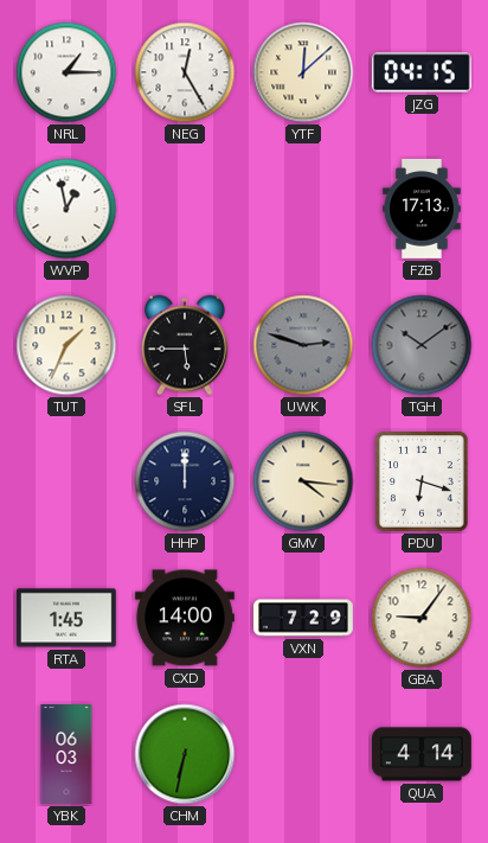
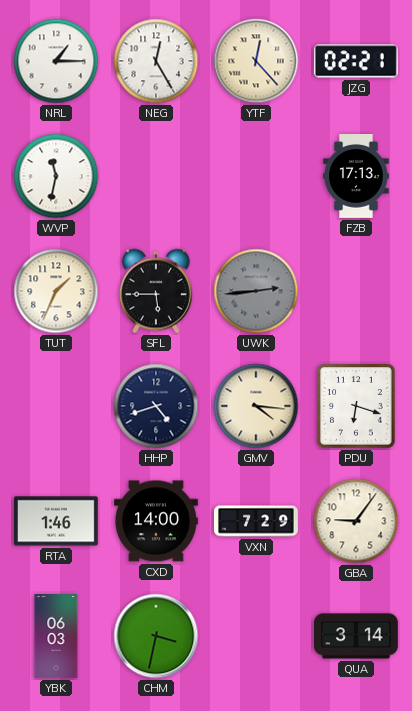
YTF: 12:08 -> 12:23 (256, 61)
JZG: 04:15 -> 02:21 (356, 61)
WVP: 12:58 -> 11:32 (56, 176)
UWK: 2:48 -> 2:44 (256, 291)
TGH: 10:09 -> none (422, 345)
HHP: 12:00 -> 4:42 (156, 406)
RTA: 1:45 -> 1:46 (56, 521)
CHM: 6:32 -> 3:32 (156, 636)
QUA: 4:14 -> 3:14 (357, 636)
